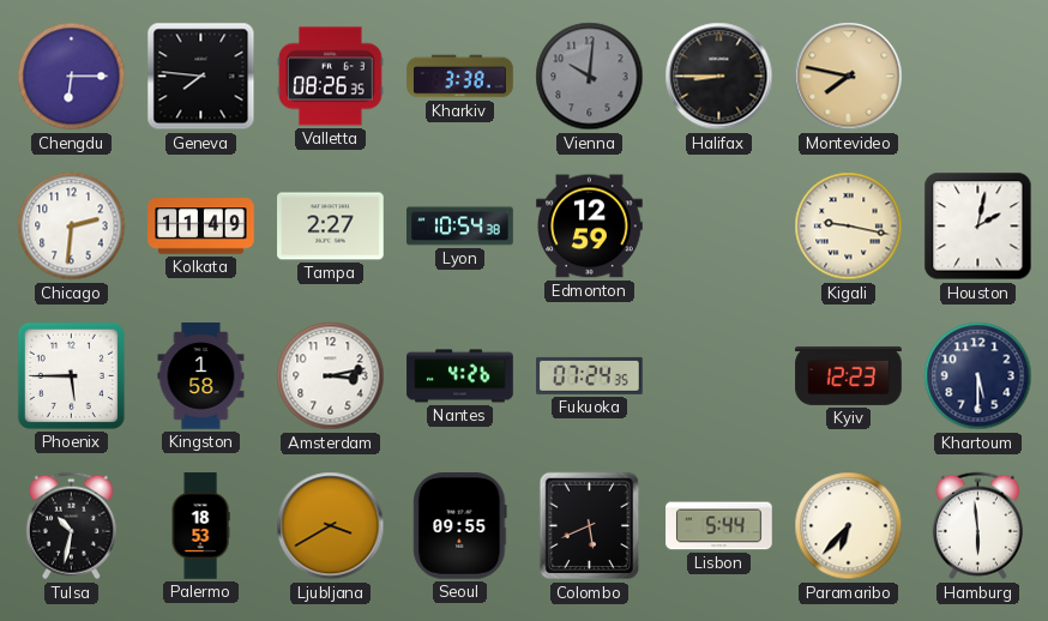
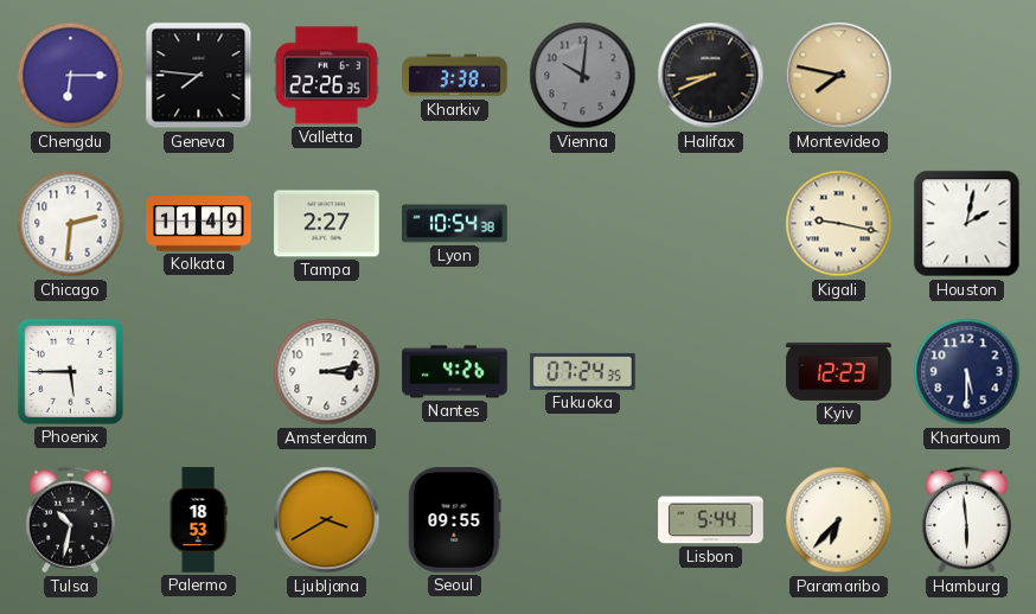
Valletta: 08:26 -> 22:26 (327, 76)
Halifax: 8:45 -> 8:41 (711, 76)
Edmonton: 12:59 -> none (590, 227)
Kingston: 1:58 -> none (201, 376)
Colombo: 5:41 -> none (590, 526)
